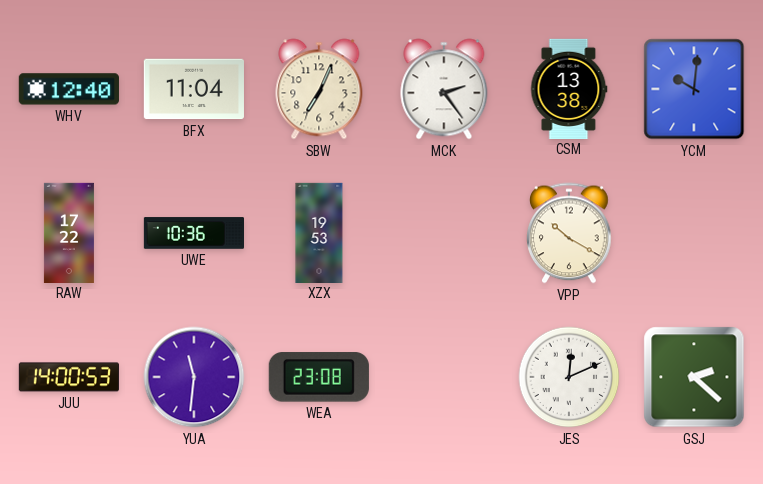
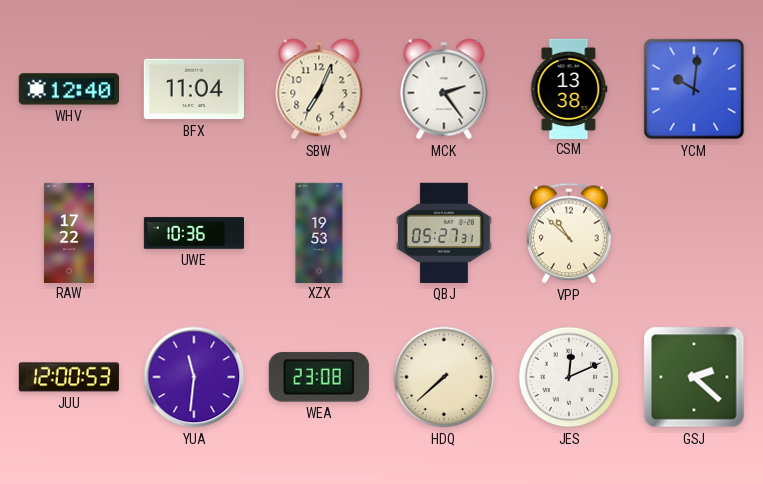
QBJ: none -> 05:27 (444, 233)
VPP: 10:20 -> 10:52 (569, 233)
JUU: 14:00 -> 12:00 (68, 377)
HDQ: none -> 7:38 (444, 377)
